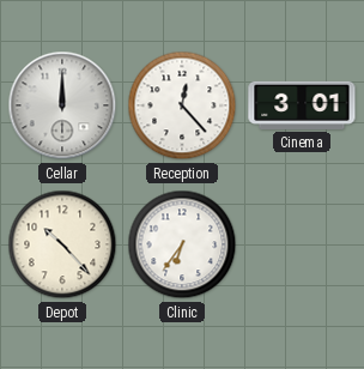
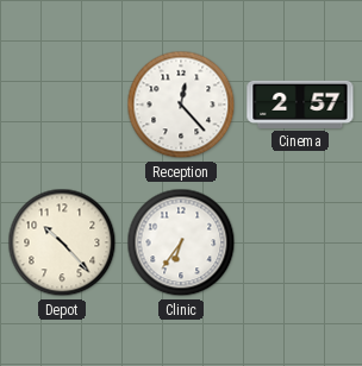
Cellar: 12:00 -> none (62, 105)
Cinema: 3:01 -> 2:57 (300, 105)
